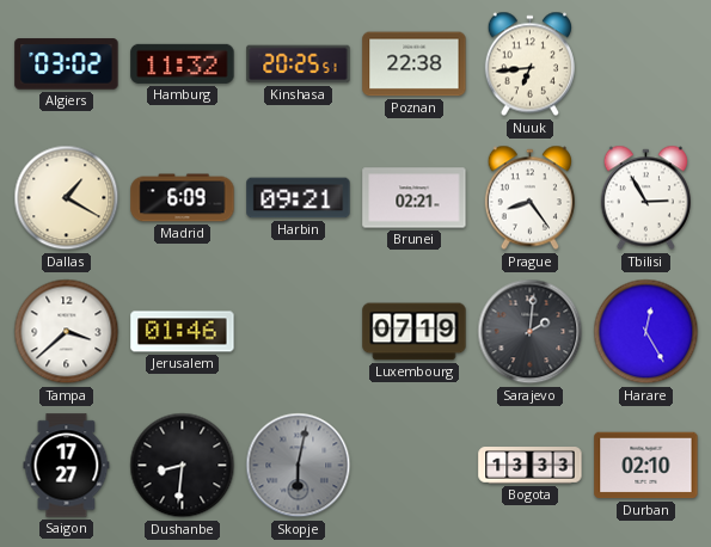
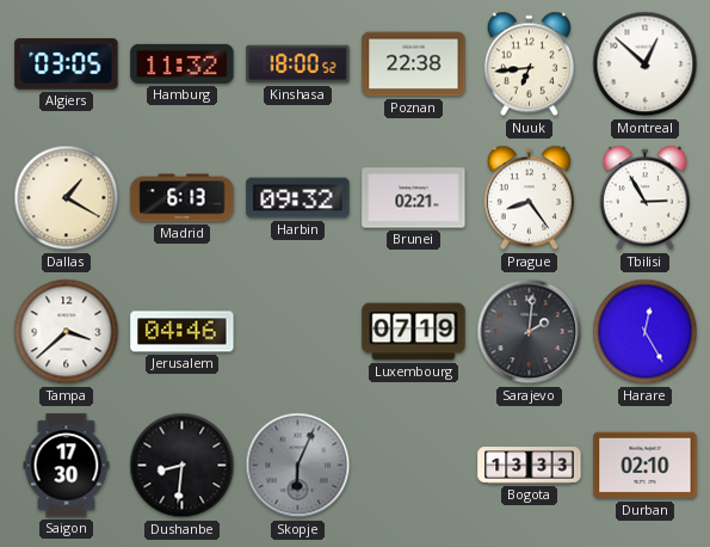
Algiers: 03:02 -> 03:05 (67, 64)
Kinshasa: 20:25 -> 18:00 (298, 64)
Montreal: none -> 12:52 (646, 64)
Madrid: 6:09 -> 6:13 (183, 198)
Harbin: 09:21 -> 09:32 (298, 198)
Jerusalem: 01:46 -> 04:46 (183, 332)
Saigon: 17:27 -> 17:30 (67, 466)
Skopje: 6:02 -> 6:04 (298, 466)
